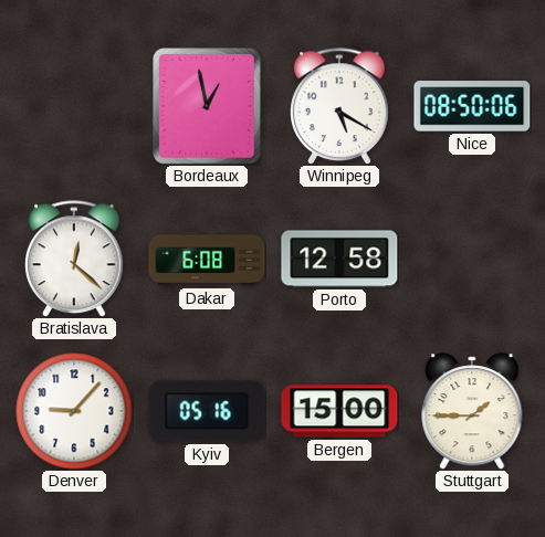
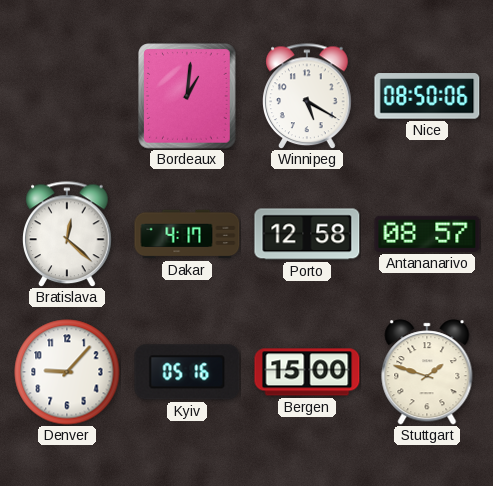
Bordeaux: 12:58 -> 1:01 (187, 96)
Dakar: 6:08 -> 4:17 (187, 234)
Antananarivo: none -> 08:57 (427, 234)
Stuttgart: 1:45 -> 1:48 (427, 372)
